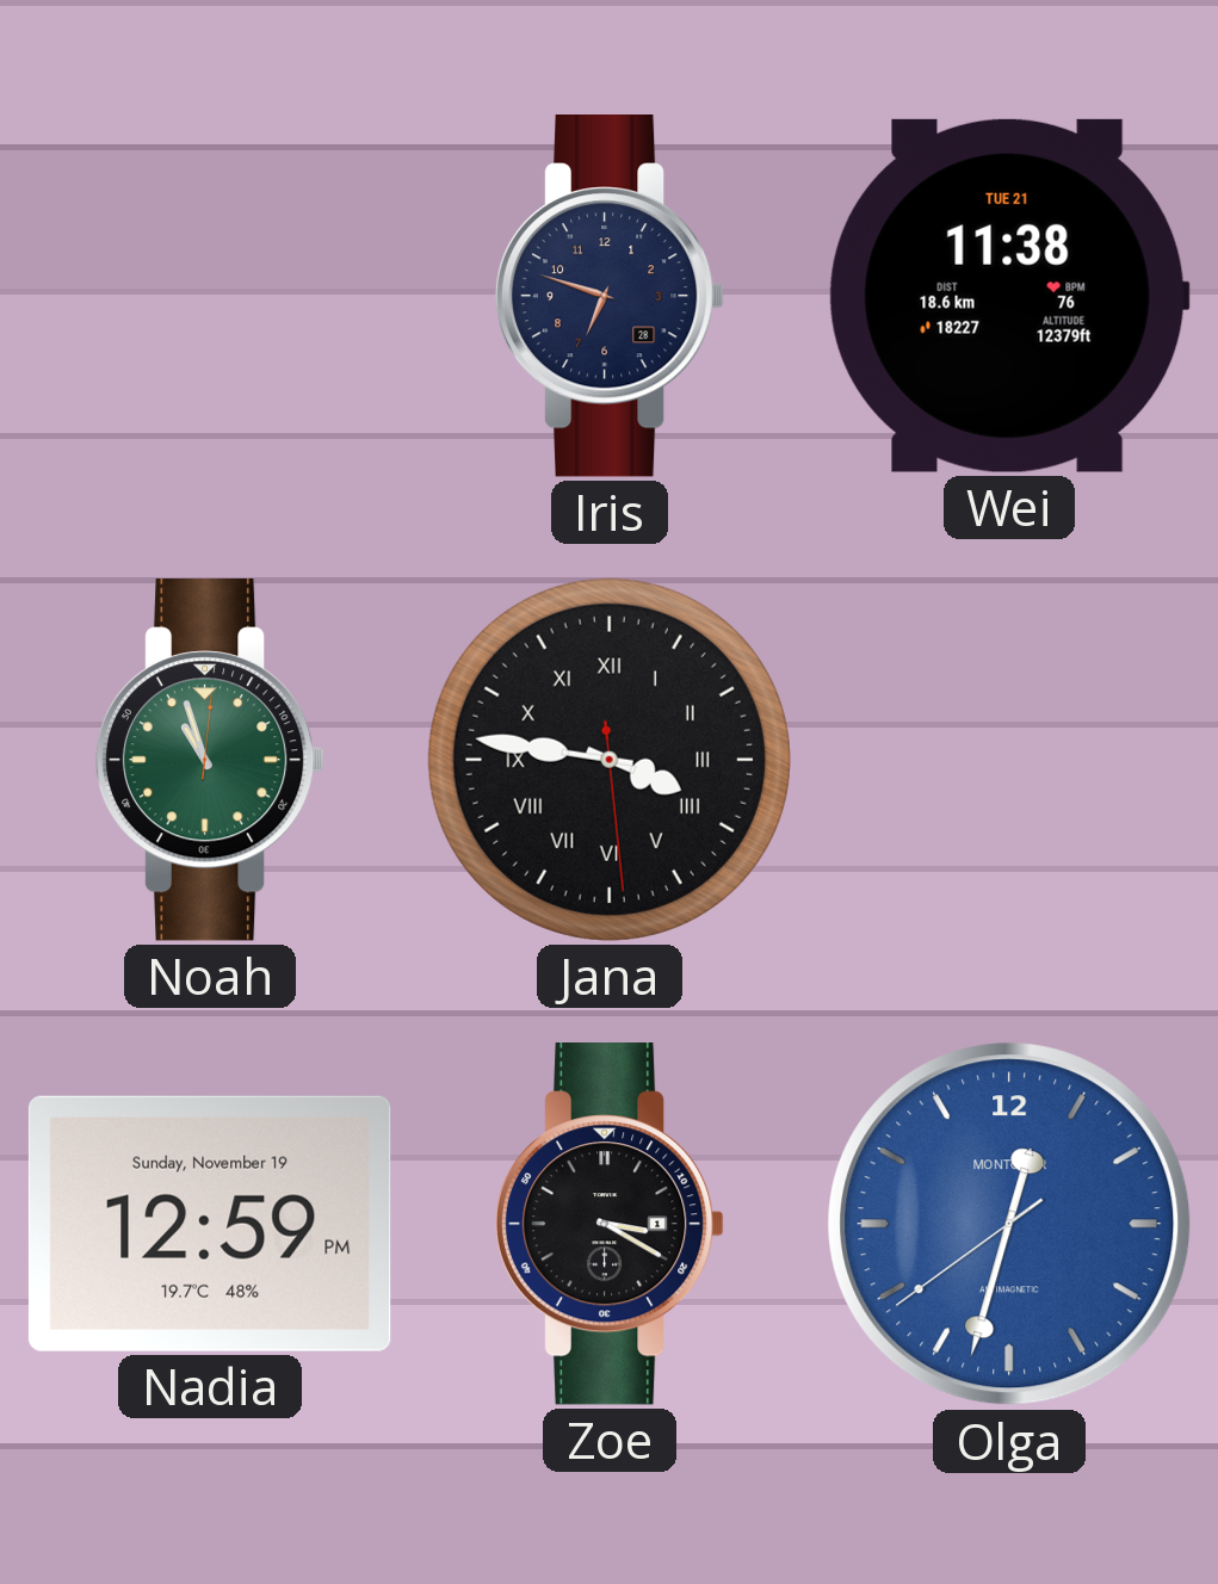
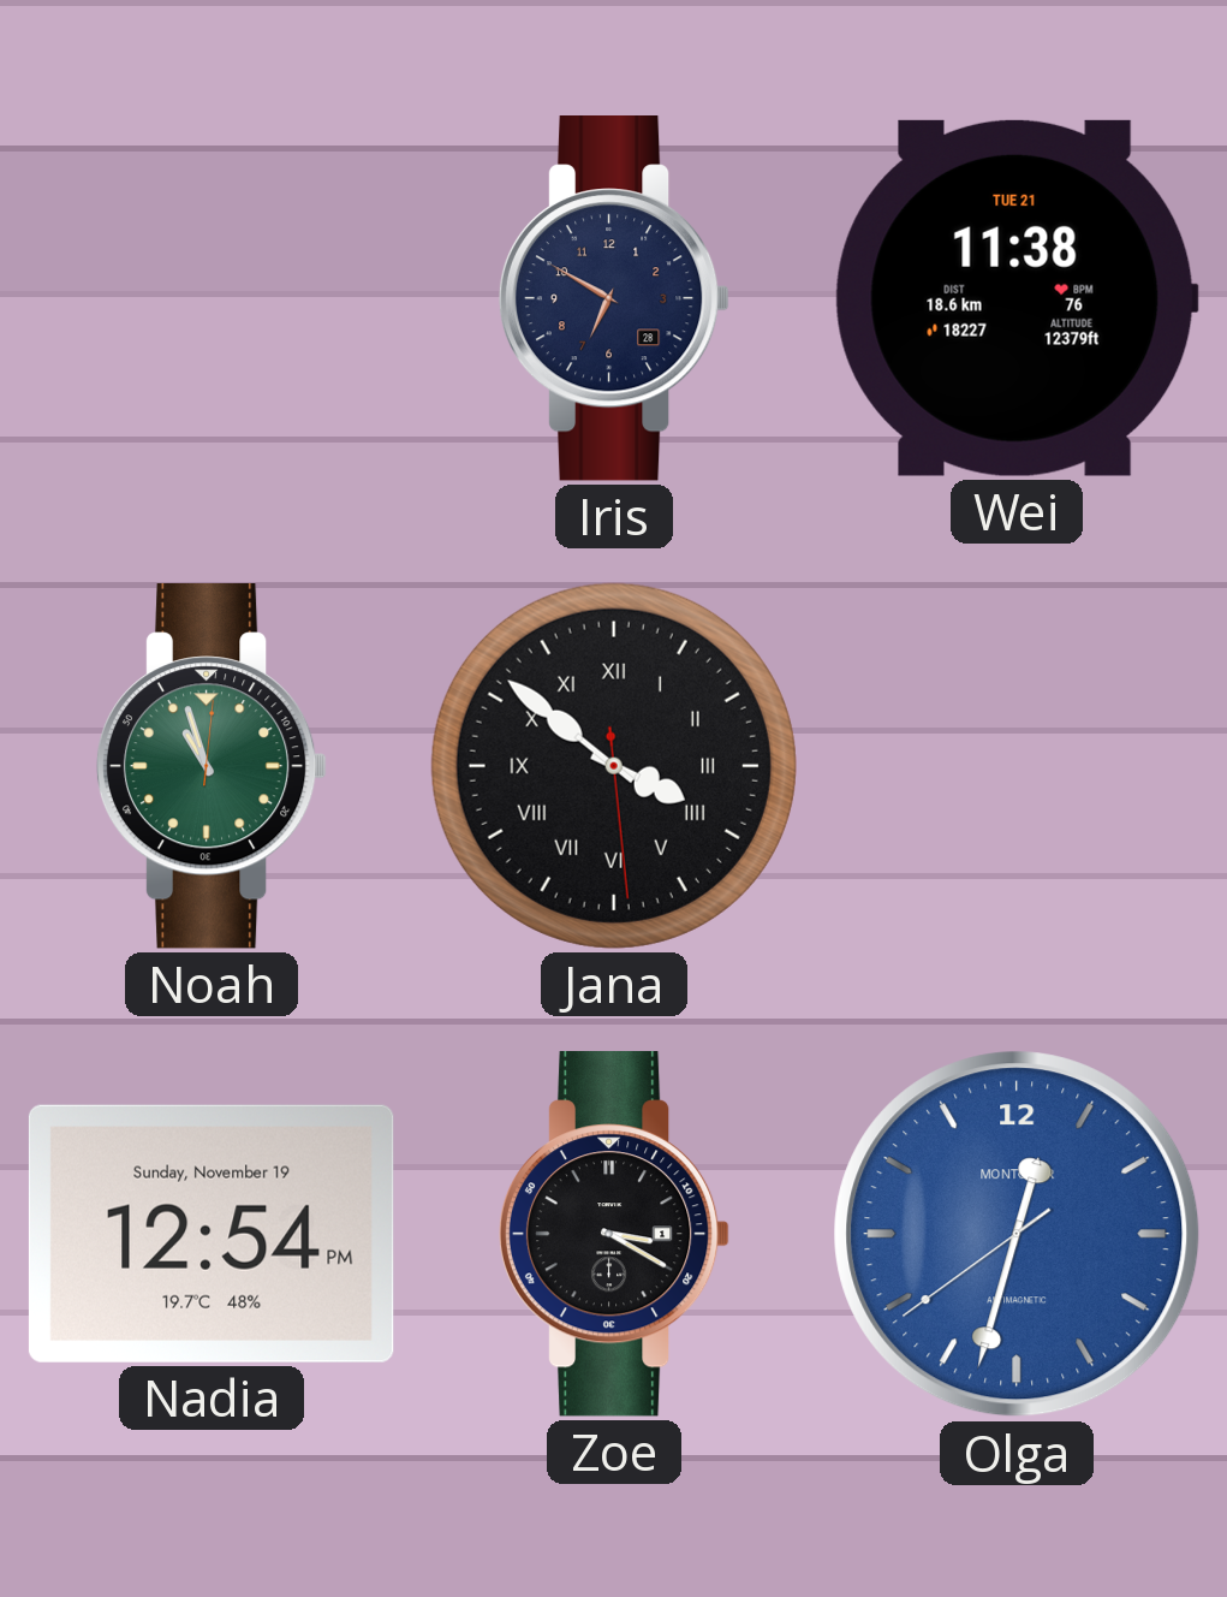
Iris: 6:48 -> 6:50 (614, 299)
Jana: 3:46 -> 3:51 (614, 766)
Nadia: 12:59 -> 12:54 (212, 1234)
